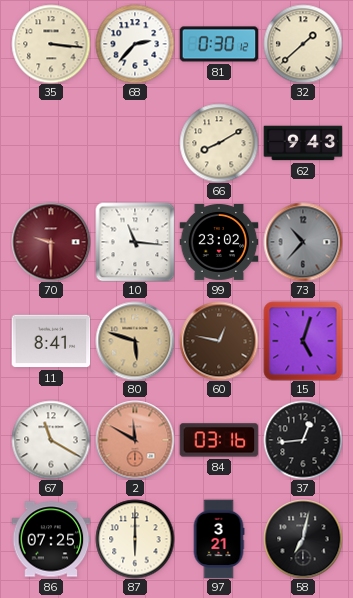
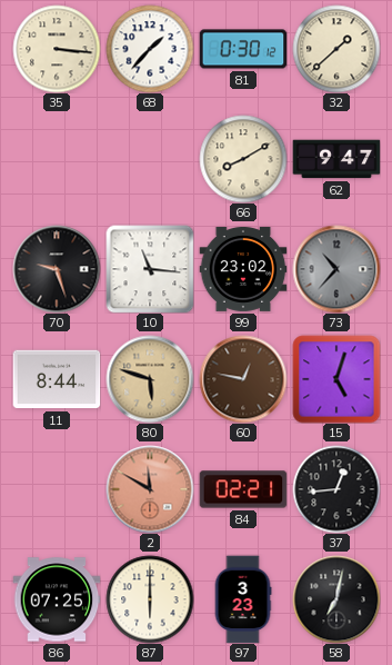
68: 2:37 -> 1:37 (150, 49)
62: 9:43 -> 9:47 (336, 159)
70: 9:30 -> 9:27 (57, 269)
70 dial: burgundy -> black (57, 269)
11: 8:41 -> 8:44 (57, 379)
67: 11:20 -> none (51, 440)
84: 03:16 -> 02:21 (243, 489)
97: 3:21 -> 3:23 (243, 599)
